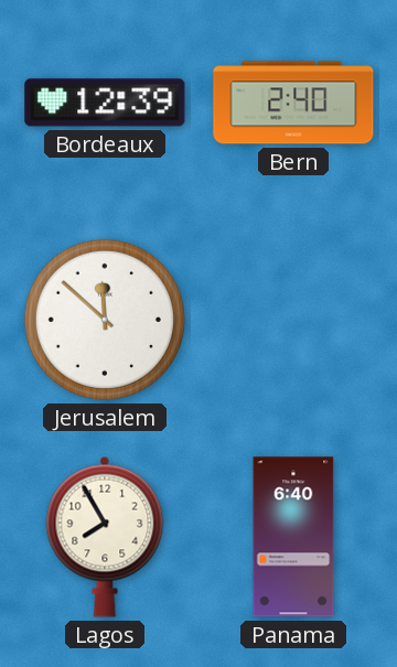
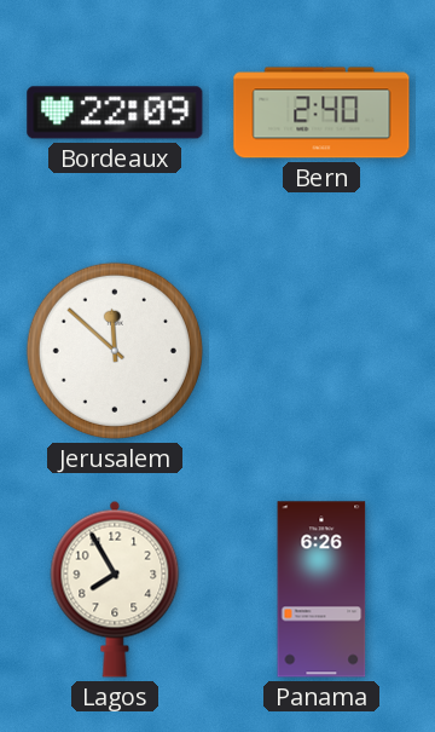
Bordeaux: 12:39 -> 22:09 (115, 113)
Panama: 6:40 -> 6:26 (321, 589)
